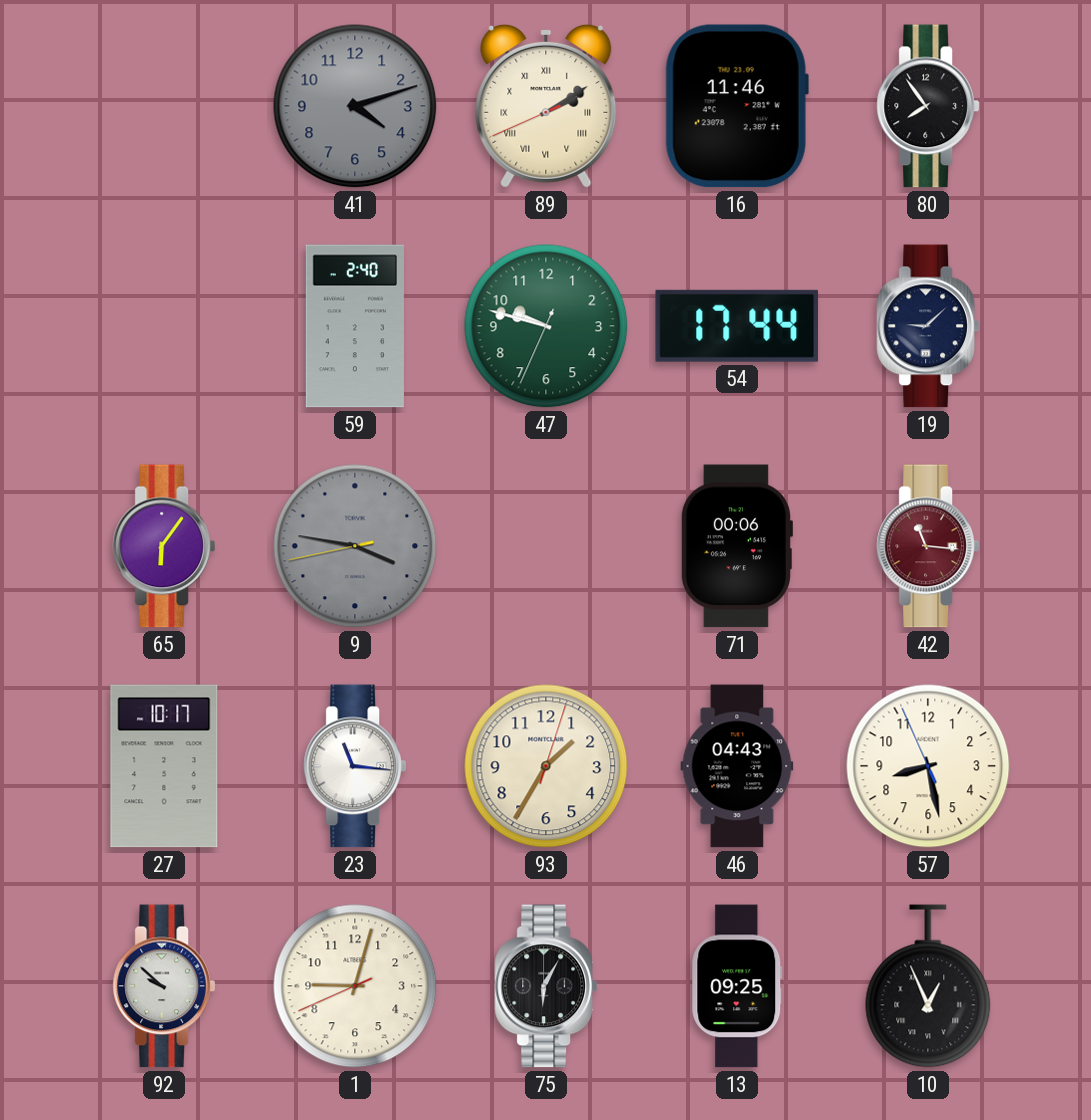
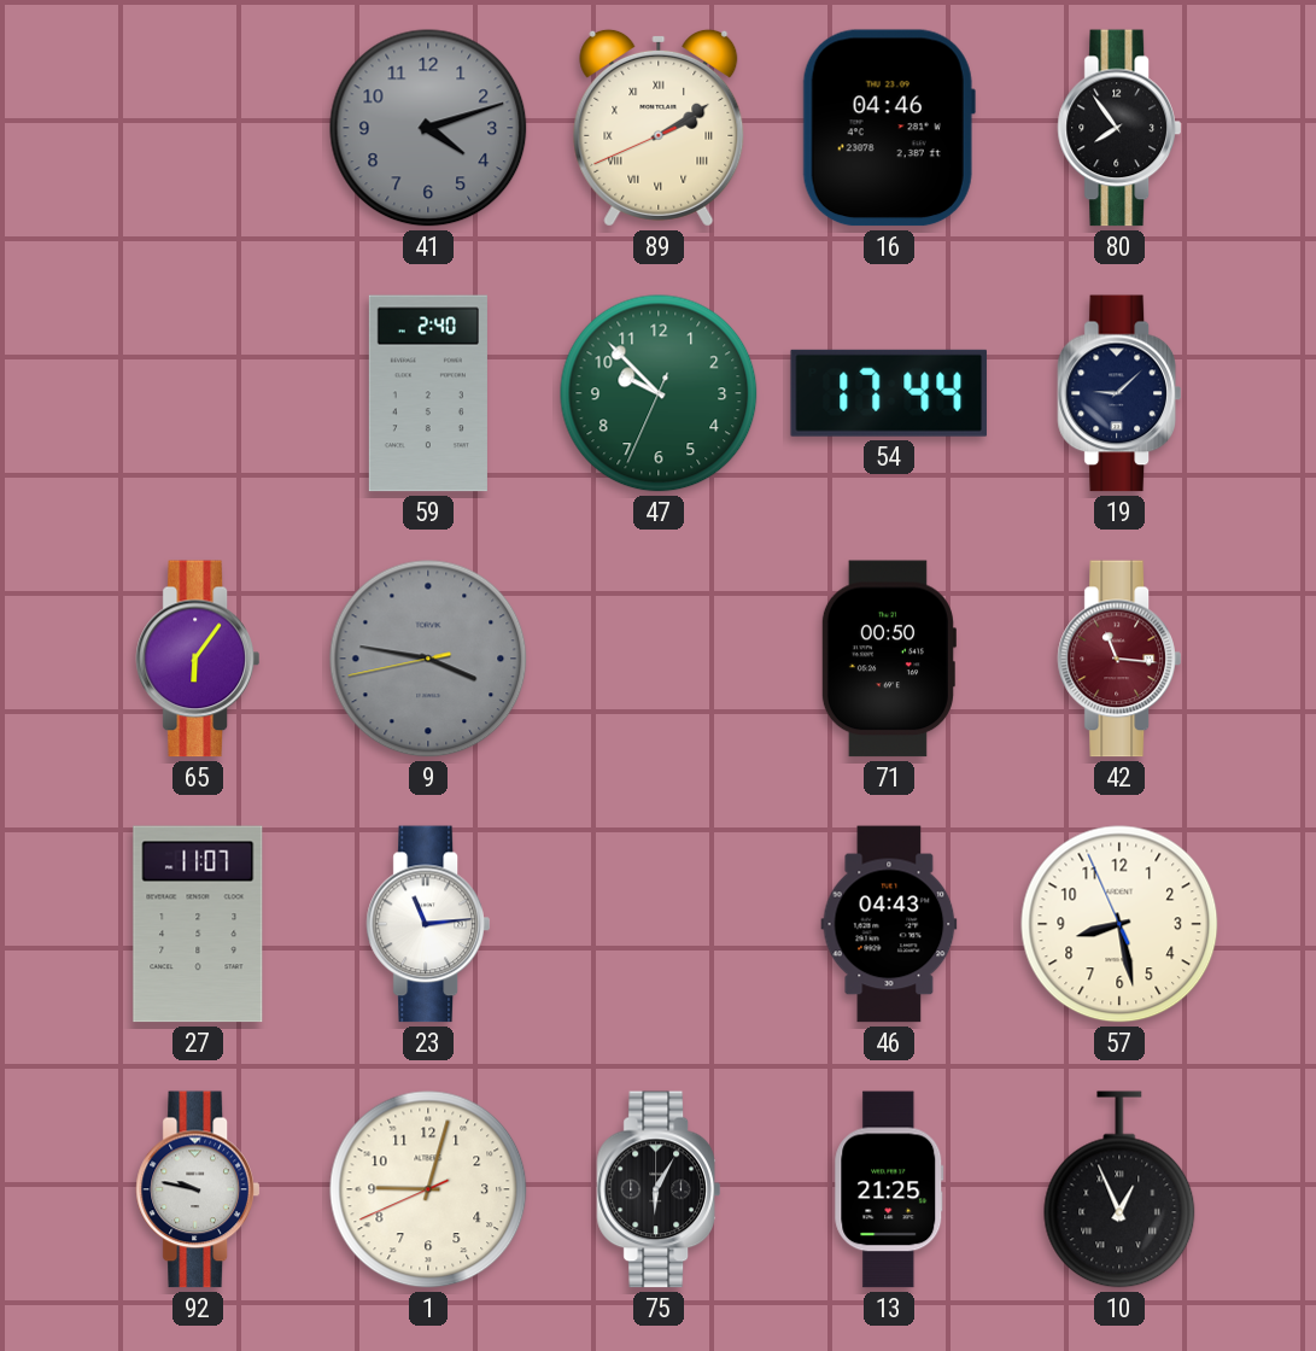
16: 11:46 -> 04:46 (889, 128)
47: 9:47 -> 9:52 (659, 393)
71: 00:06 -> 00:50 (888, 659)
27: 10:17 -> 11:07 (198, 924)
23: 11:16 -> 11:14 (428, 924)
93: 1:35 -> none (546, 766)
92: 9:52 -> 9:47 (198, 1189)
13: 09:25 -> 21:25 (889, 1189)
